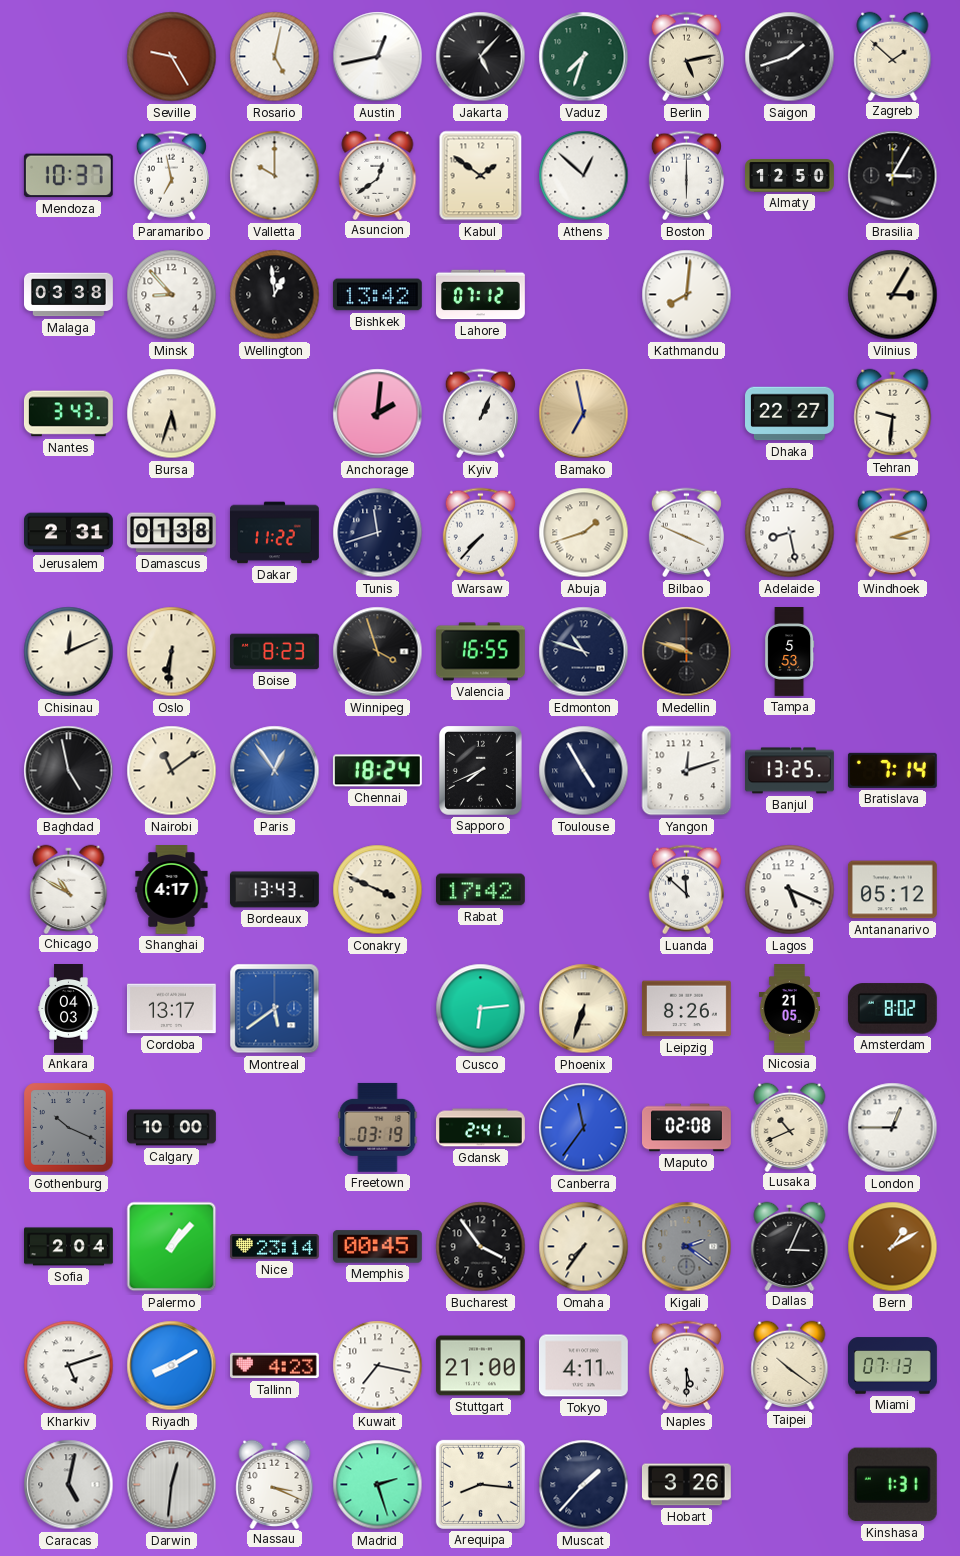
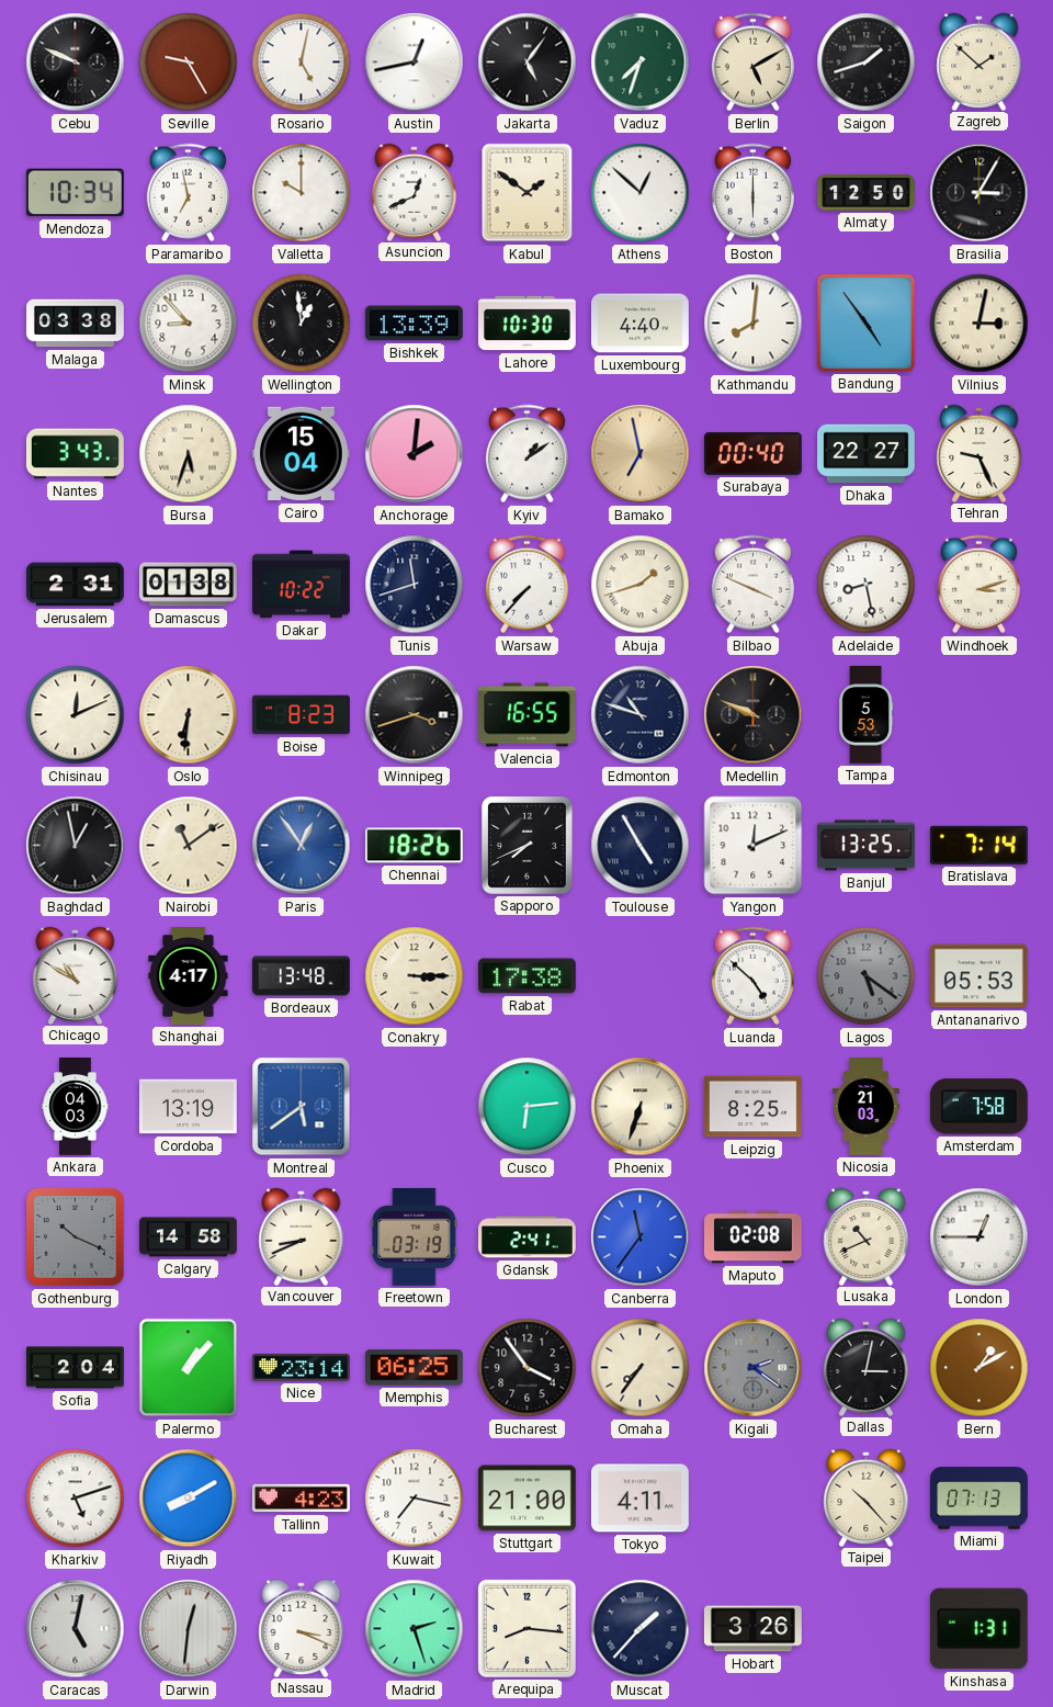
Cebu: none -> 9:49 (76, 63)
Jakarta: 5:07 -> 5:06 (528, 63)
Berlin: 5:13 -> 5:10 (752, 63)
Mendoza: 10:37 -> 10:34 (75, 193)
Asuncion: 12:39 -> 12:41 (415, 192)
Bishkek: 13:42 -> 13:39 (414, 324)
Lahore: 07:12 -> 10:30 (528, 324)
Luxembourg: none -> 4:40 (641, 324)
Bandung: none -> 4:54 (865, 323)
Vilnius: 3:05 -> 3:02 (980, 324)
Cairo: none -> 15:04 (301, 454)
Kyiv: 1:04 -> 1:09 (526, 454)
Surabaya: none -> 00:40 (752, 454)
Tehran: 9:31 -> 9:26 (980, 453)
Dakar: 11:22 -> 10:22 (302, 585)
Winnipeg: 3:57 -> 3:42 (415, 715)
Medellin: 9:48 -> 9:49 (754, 715)
Baghdad: 4:58 -> 12:58 (76, 846)
Chennai: 18:24 -> 18:26 (414, 846)
Yangon: 12:12 -> 12:11 (754, 846)
Bordeaux: 13:43 -> 13:48 (301, 976)
Conakry: 3:49 -> 3:15 (415, 976)
Rabat: 17:42 -> 17:38 (526, 976)
Luanda: 11:52 -> 4:52 (752, 976)
Lagos: 5:19 -> 5:21 (867, 976)
Lagos dial: white -> grey (867, 976)
Antananarivo: 05:12 -> 05:53 (978, 976)
Cordoba: 13:17 -> 13:19 (188, 1107)
Leipzig: 8:26 -> 8:25 (752, 1107)
Nicosia: 21:05 -> 21:03 (865, 1107)
Amsterdam: 8:02 -> 7:58 (978, 1107)
Calgary: 10:00 -> 14:58 (189, 1237)
Vancouver: none -> 8:41 (302, 1236)
Memphis: 00:45 -> 06:25 (414, 1368)
Dallas: 3:04 -> 3:02 (867, 1367)
Naples: 5:30 -> none (686, 1366)
Taipei: 10:21 -> 10:23 (867, 1497)
